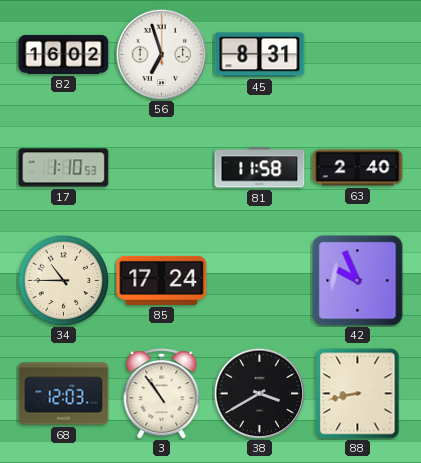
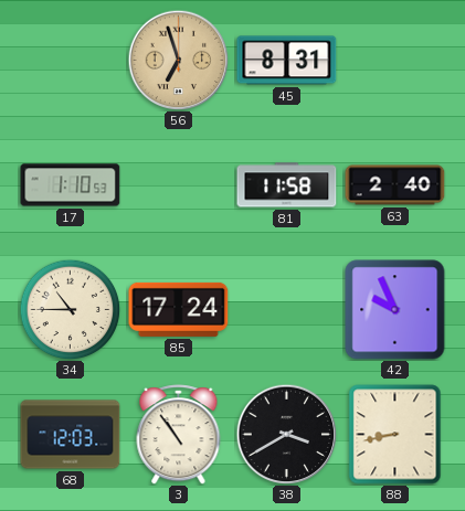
82: 16:02 -> none (64, 54)
56 dial: white -> champagne (178, 60)
